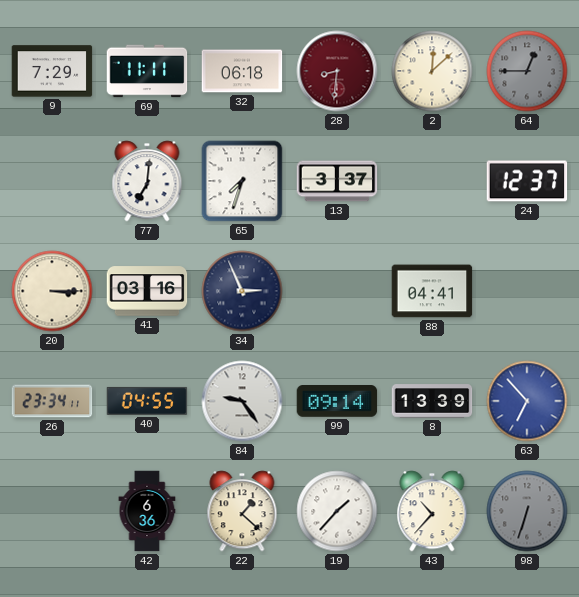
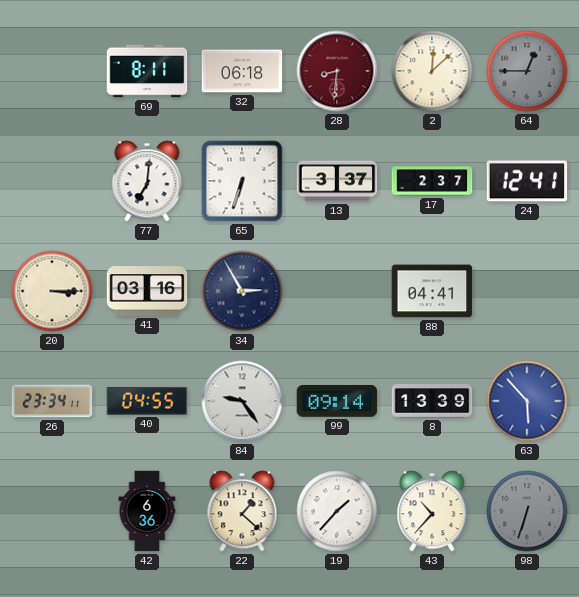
9: 7:29 -> none (52, 71)
69: 11:11 -> 8:11 (147, 71)
65: 7:33 -> 6:33 (242, 181)
17: none -> 2:37 (432, 181)
24: 12:37 -> 12:41 (527, 181)
34: 2:56 -> 2:55 (242, 291)
63: 6:53 -> 5:53 (527, 401)
